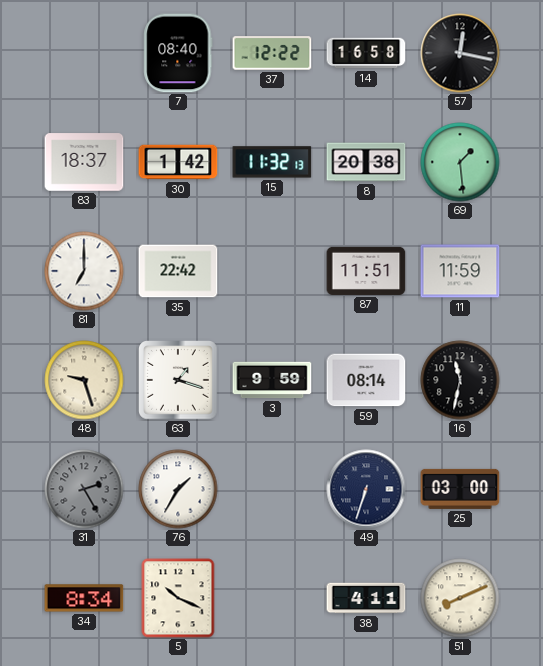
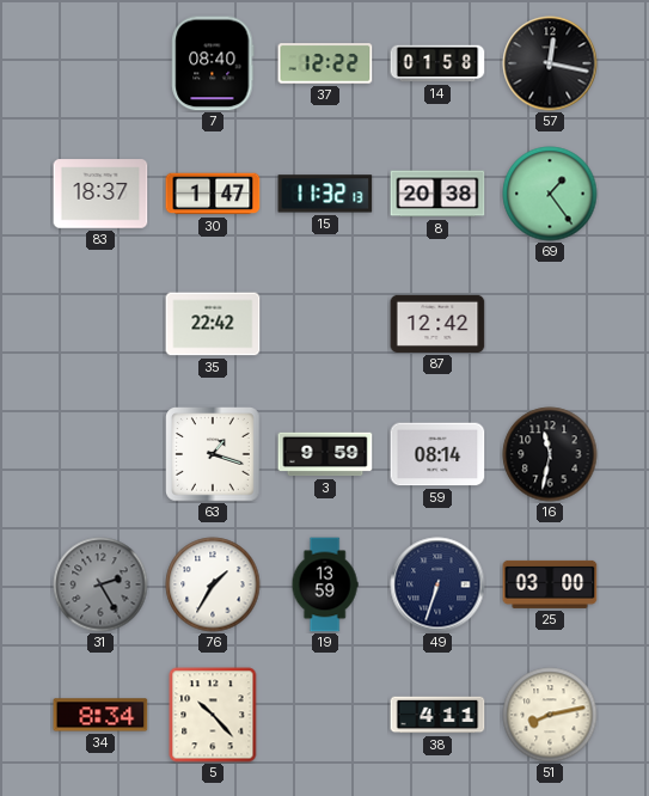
14: 16:58 -> 01:58 (437, 63)
30: 1:42 -> 1:47 (213, 194)
69: 1:29 -> 1:24 (550, 194)
81: 7:00 -> none (84, 271)
87: 11:51 -> 12:42 (437, 324)
11: 11:59 -> none (460, 271)
48: 9:27 -> none (84, 380)
19: none -> 13:59 (325, 584)
5: 10:19 -> 10:23 (213, 715)
51: 8:11 -> 8:13 (550, 715)
